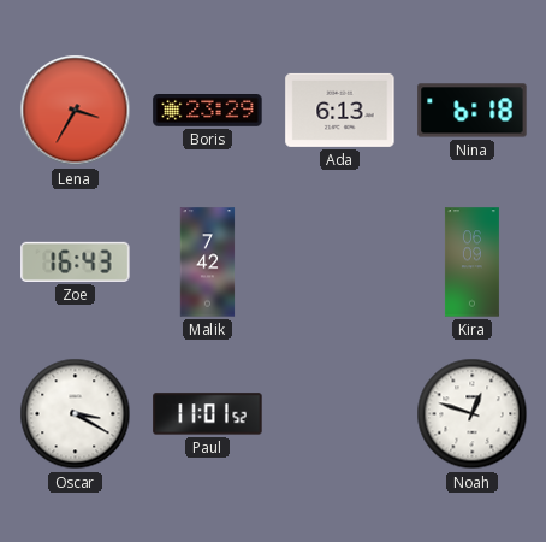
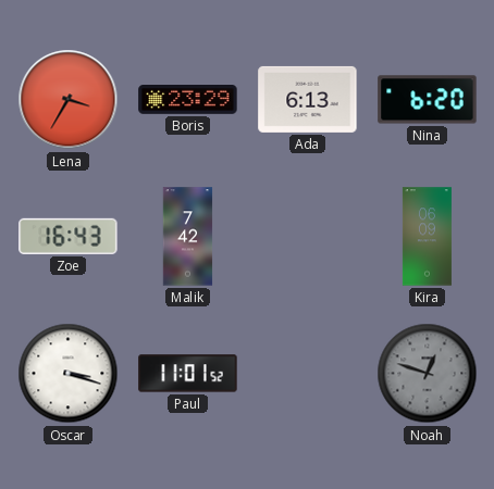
Nina: 6:18 -> 6:20 (428, 100)
Oscar: 3:20 -> 3:18 (69, 374)
Noah dial: white -> grey (428, 374)
